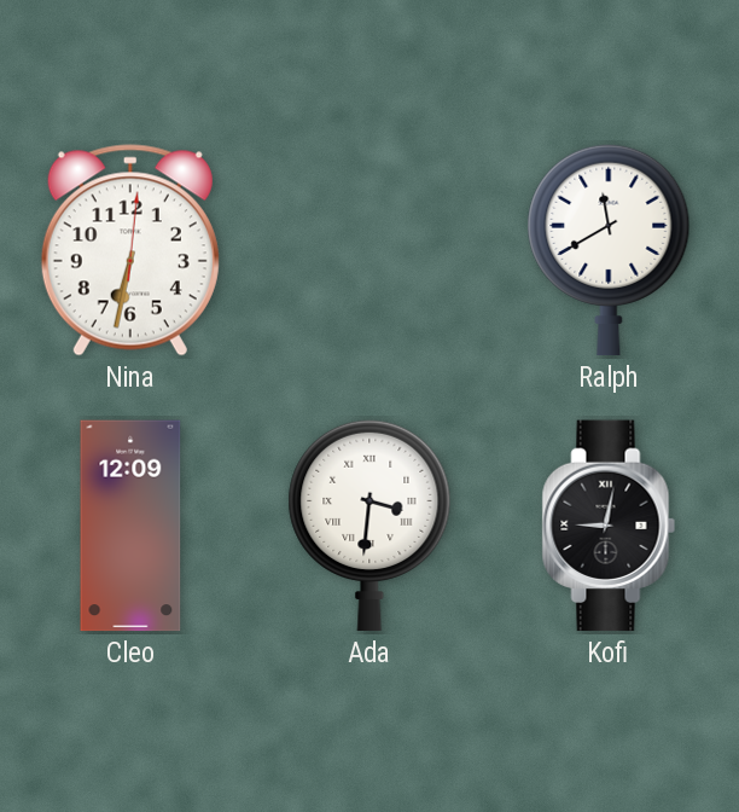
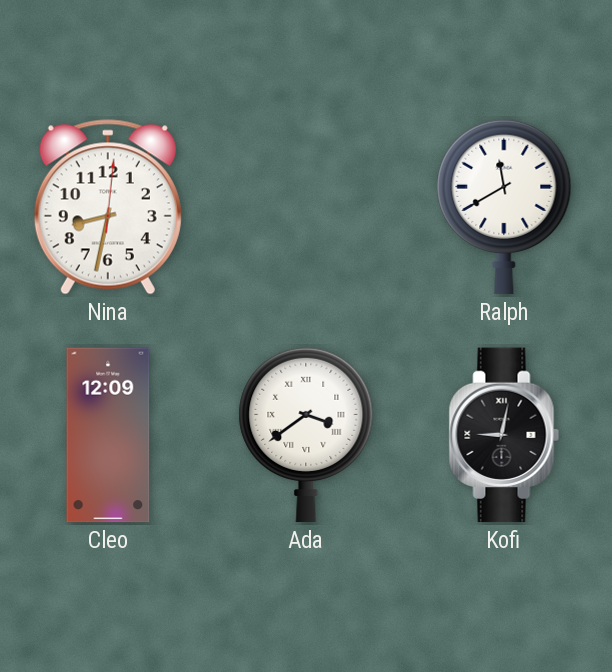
Nina: 6:32 -> 8:32 (108, 207)
Ada: 3:31 -> 3:39 (306, 435)
